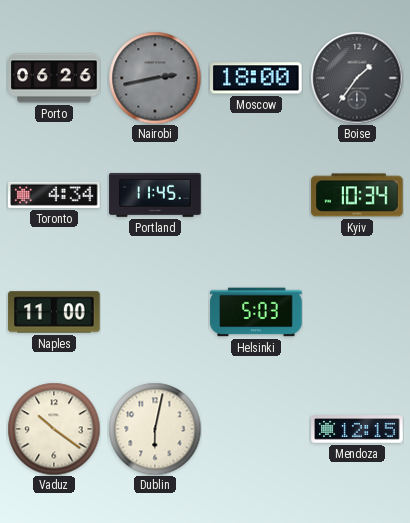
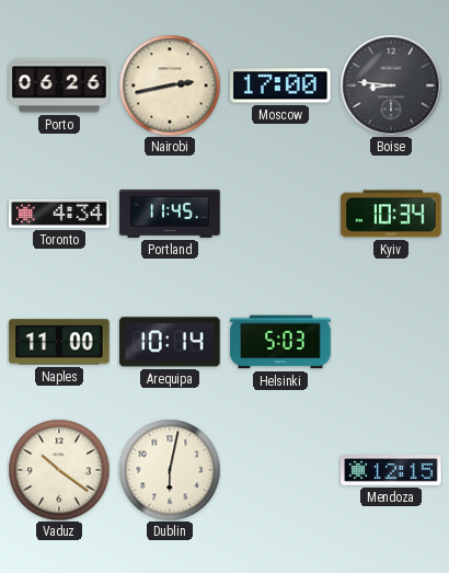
Nairobi dial: grey -> cream (170, 85)
Moscow: 18:00 -> 17:00 (280, 85)
Boise: 1:36 -> 8:46 (391, 85)
Arequipa: none -> 10:14 (170, 342)
